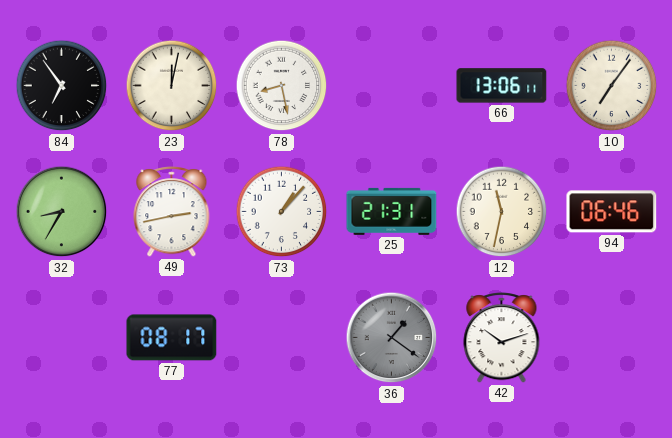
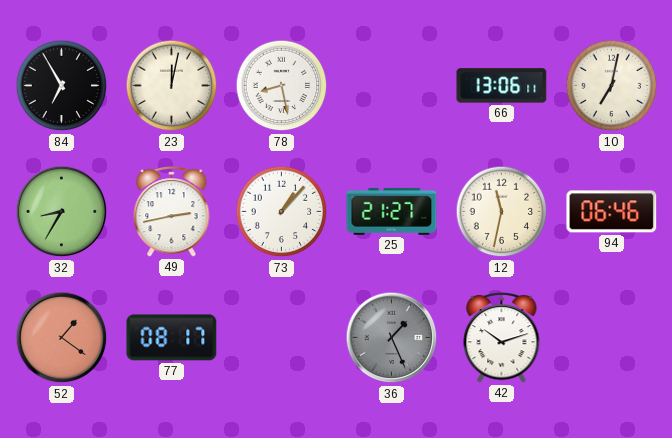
84: 6:54 -> 6:55 (62, 86)
10: 7:06 -> 7:02 (612, 86)
25: 21:31 -> 21:27 (392, 211)
52: none -> 1:21 (62, 338)
36: 1:21 -> 1:26 (392, 338)
